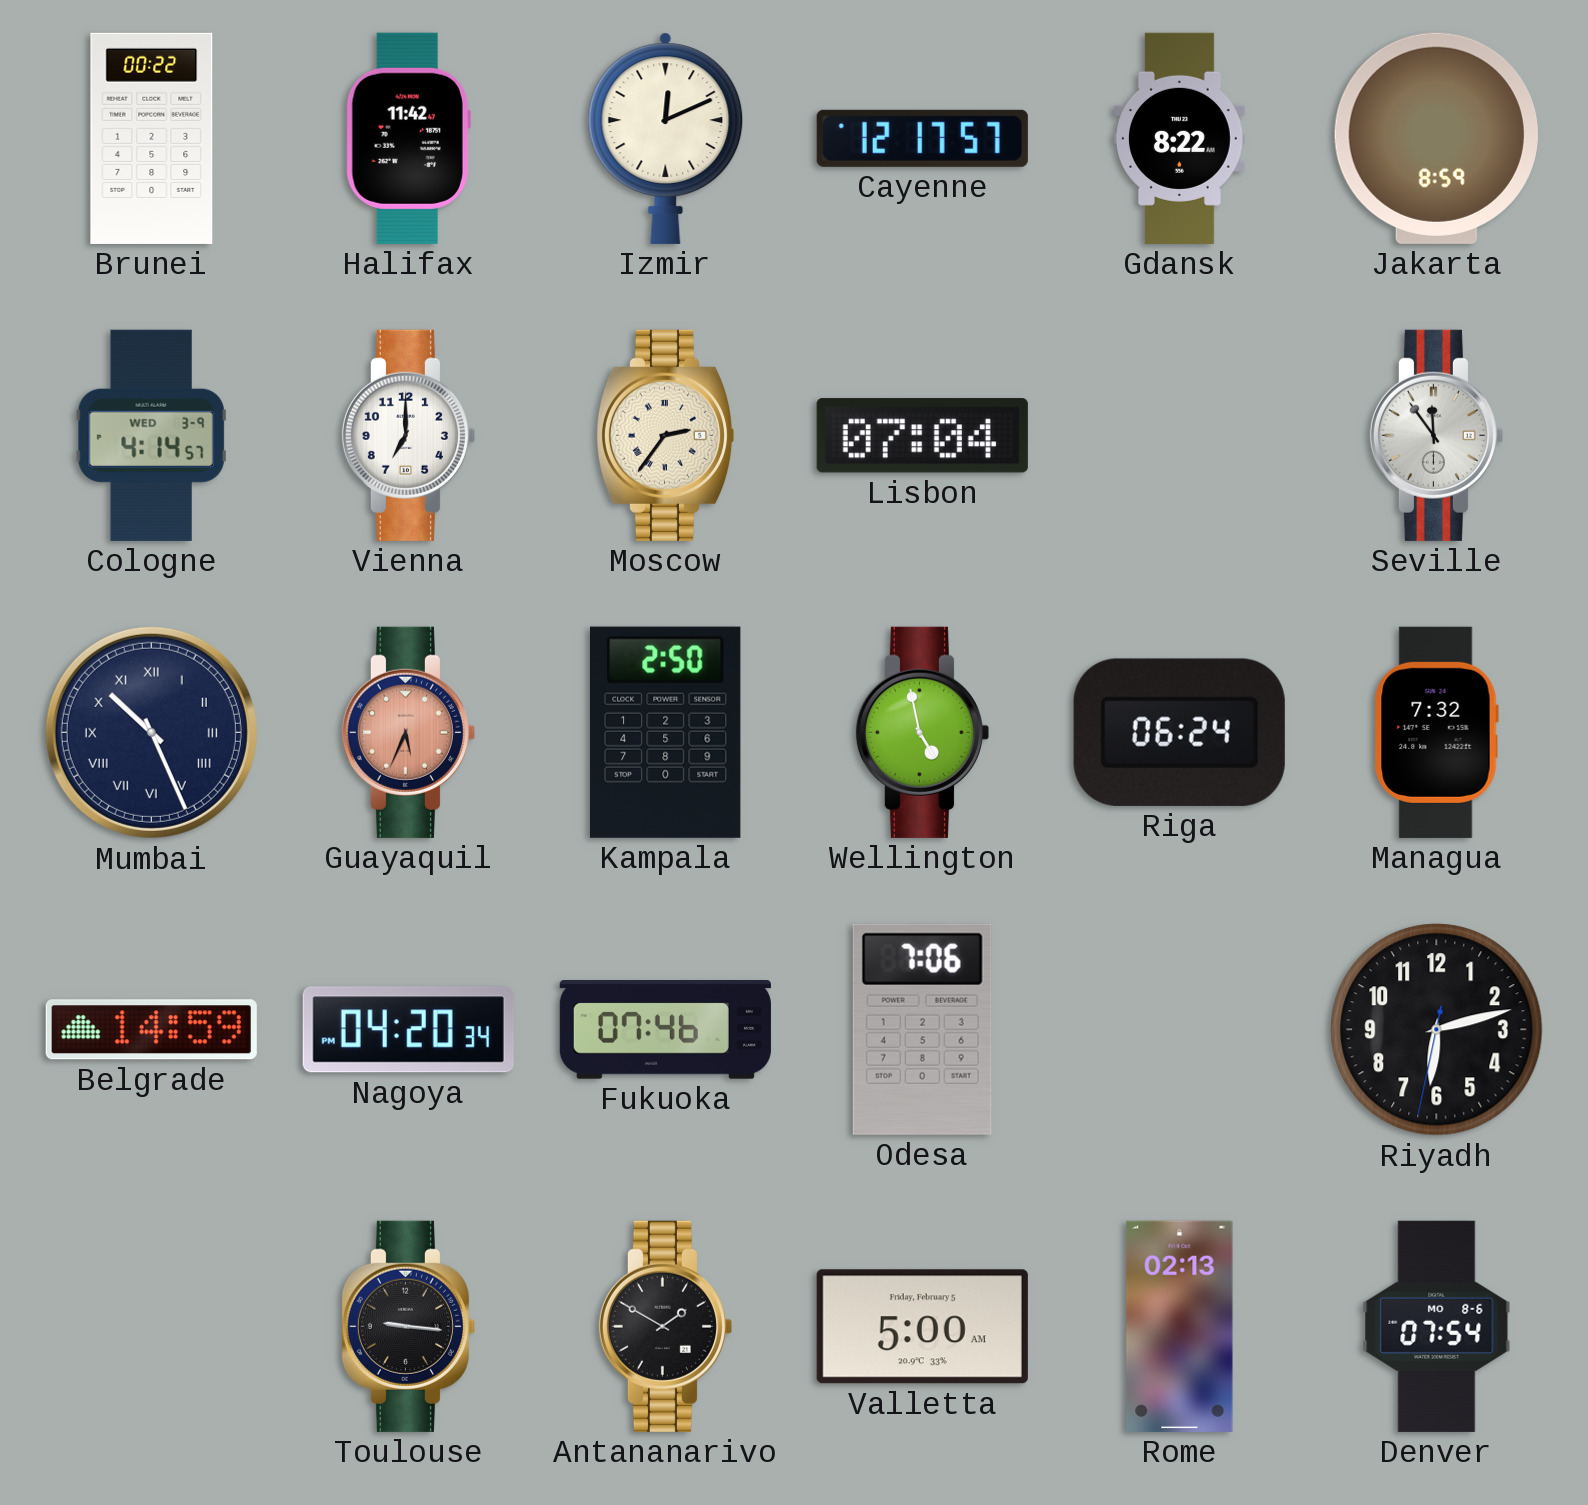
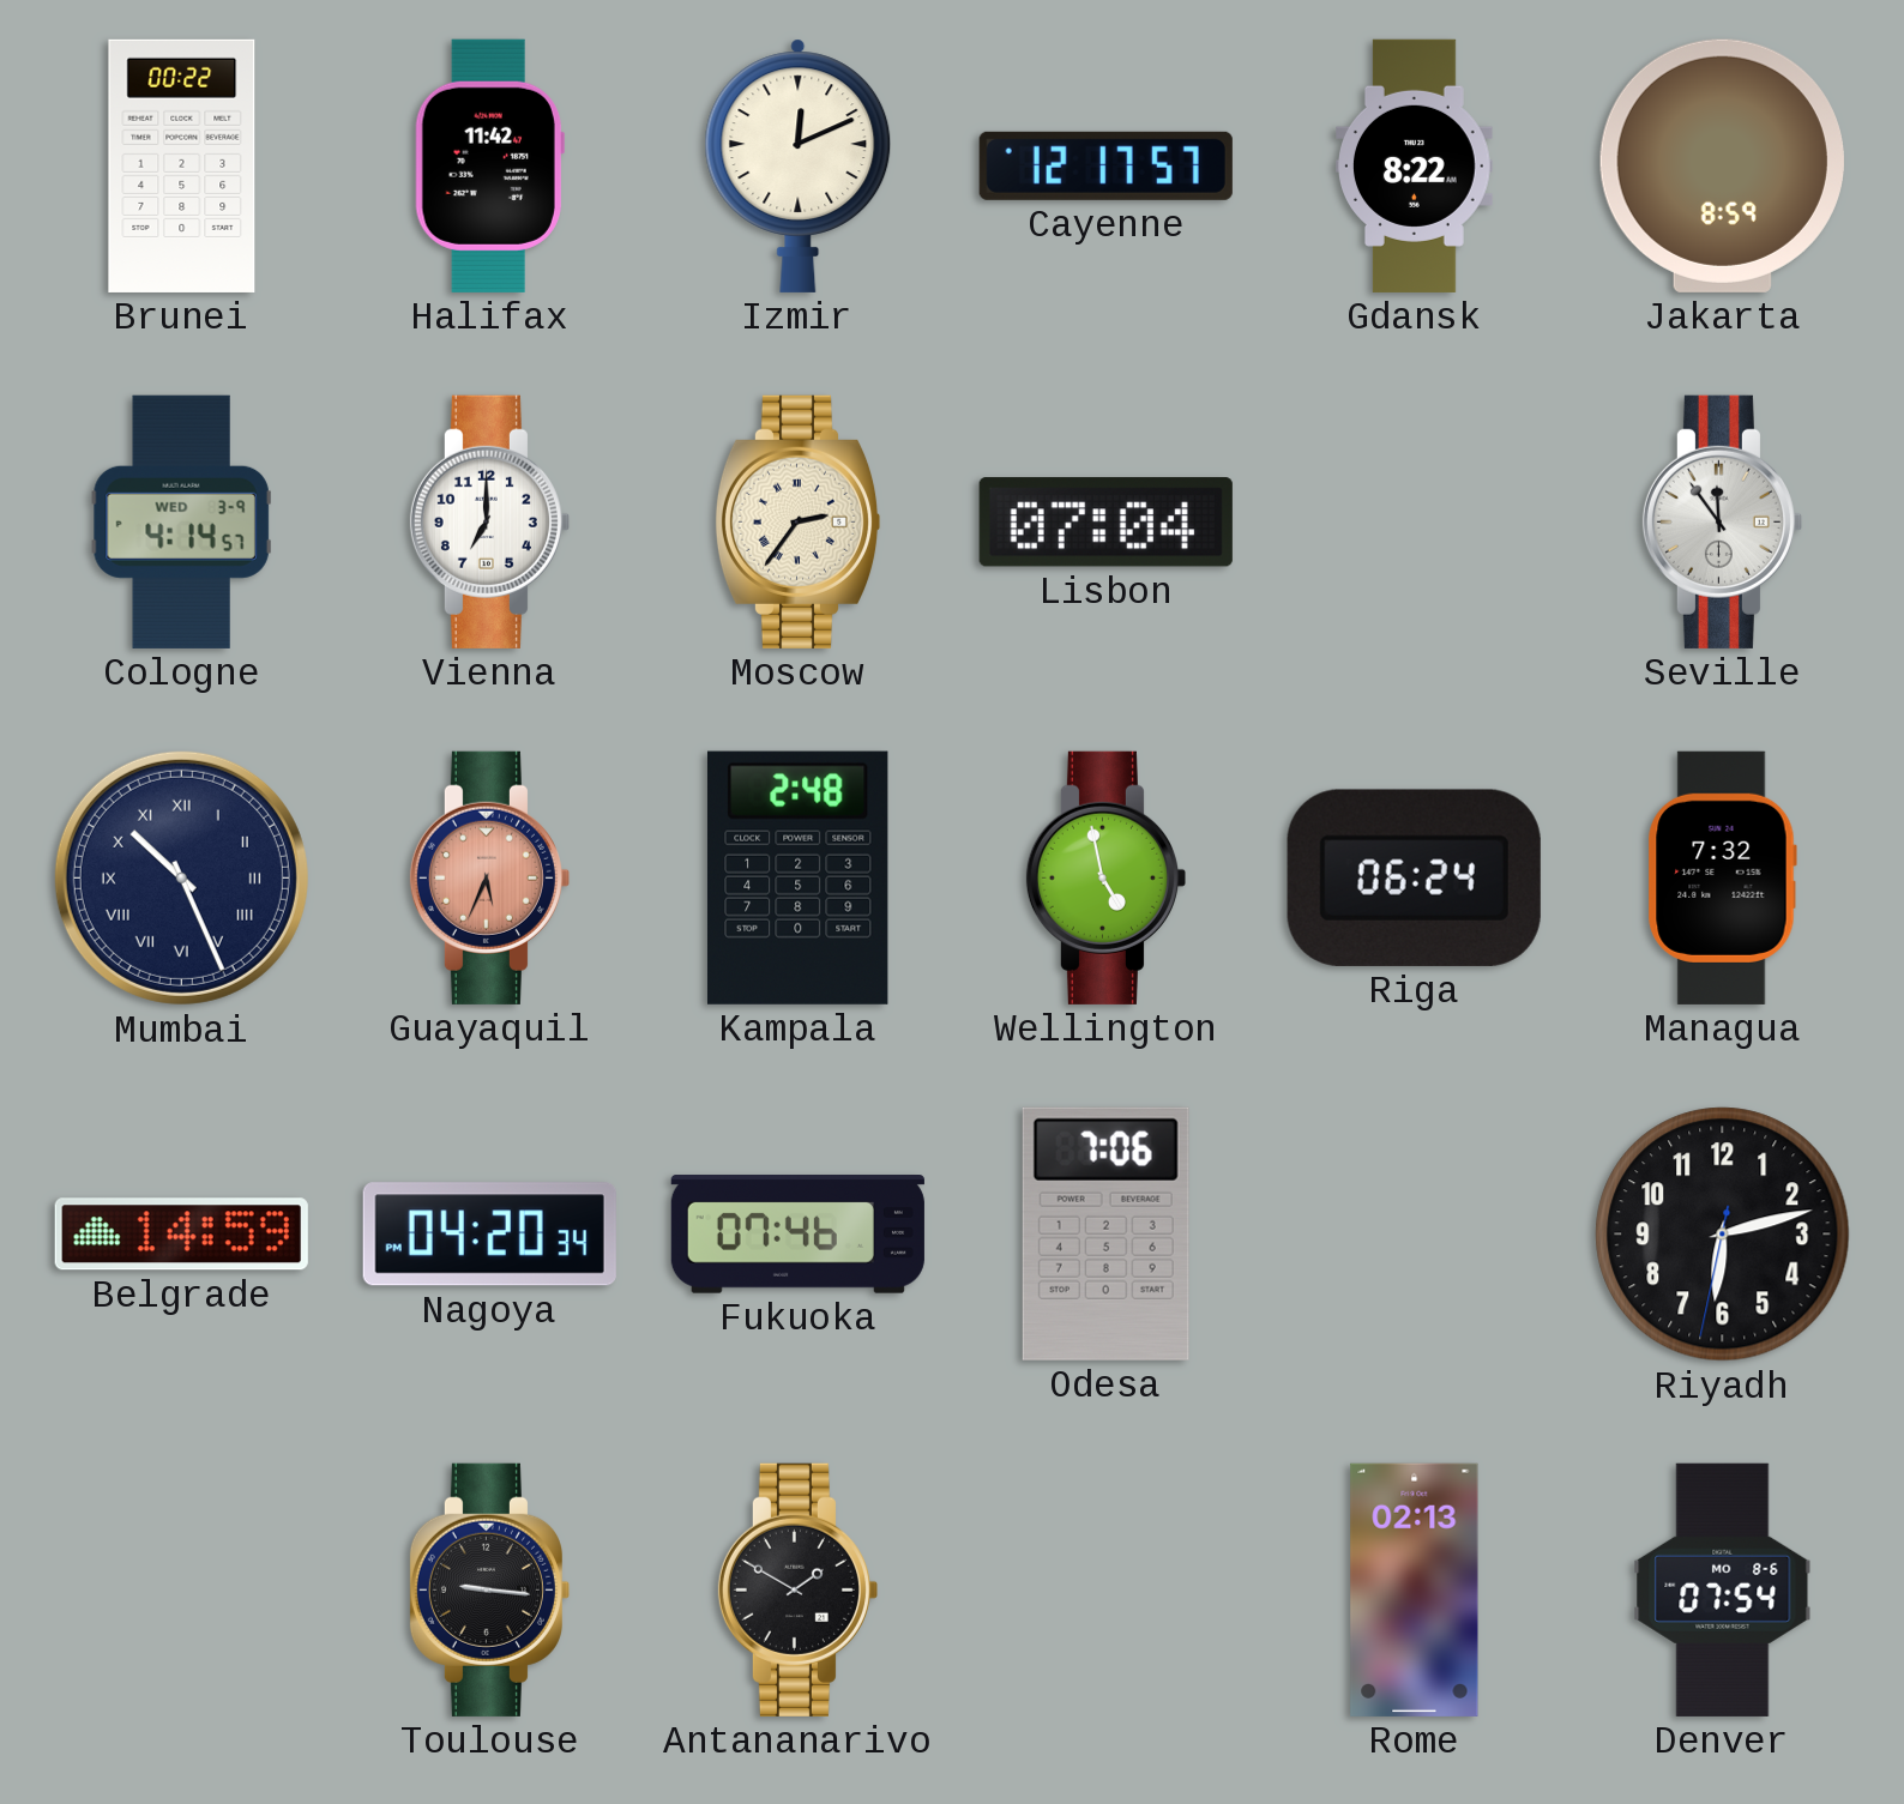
Kampala: 2:50 -> 2:48 (797, 877)
Valletta: 5:00 -> none (922, 1327)
